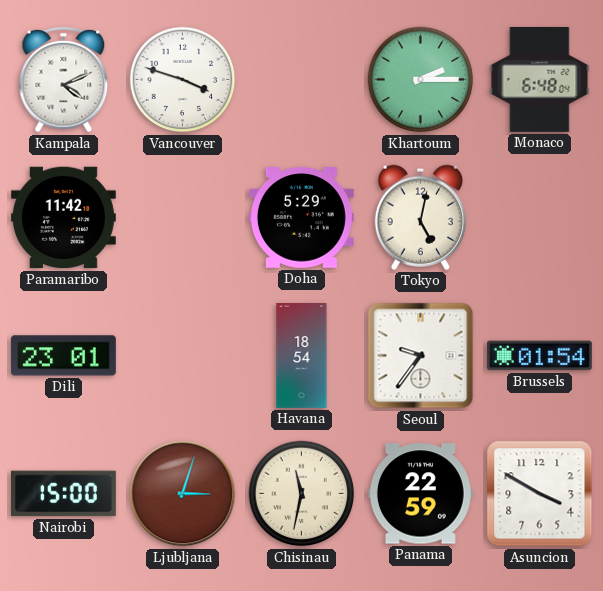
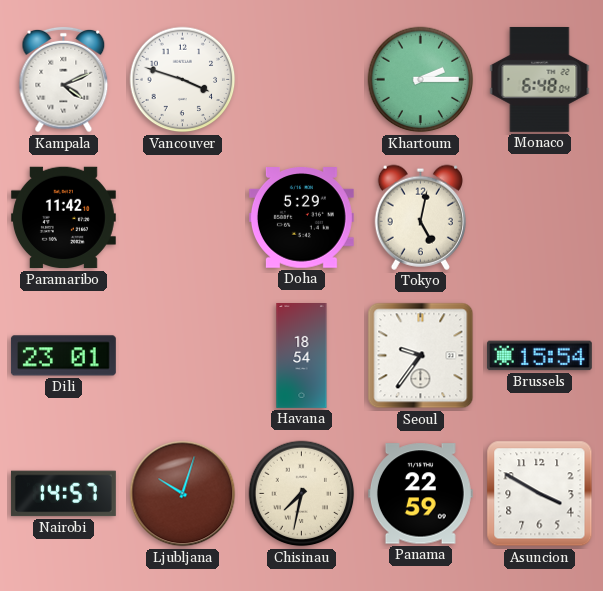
Brussels: 01:54 -> 15:54 (539, 356)
Nairobi: 15:00 -> 14:57 (63, 494)
Ljubljana: 3:03 -> 10:03 (183, 494)
Chisinau: 11:32 -> 7:32 (302, 494)
